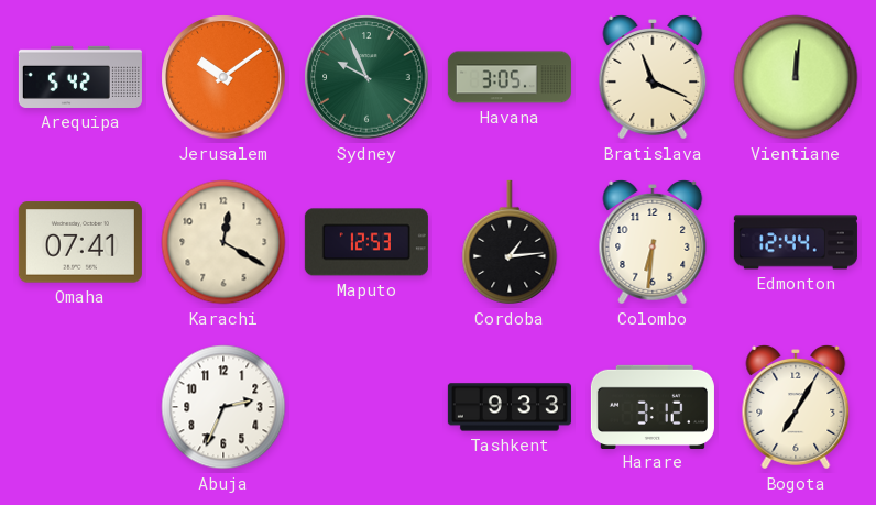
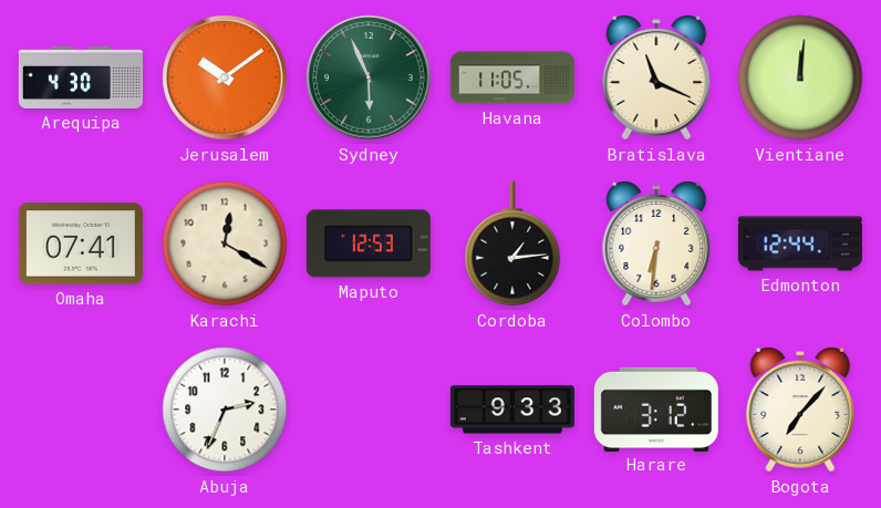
Arequipa: 5:42 -> 4:30 (81, 77)
Sydney: 9:56 -> 5:56 (369, 77)
Havana: 3:05 -> 11:05 (512, 77)
Bogota: 7:05 -> 7:07 (800, 411)
